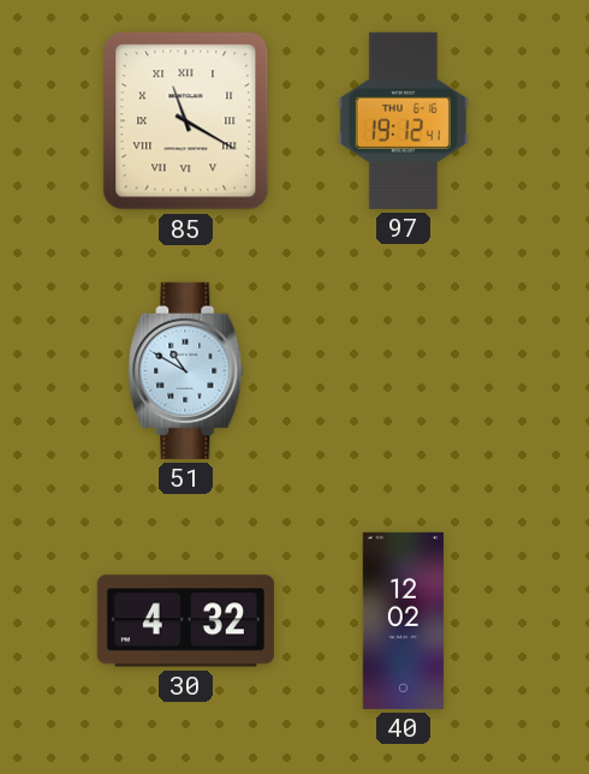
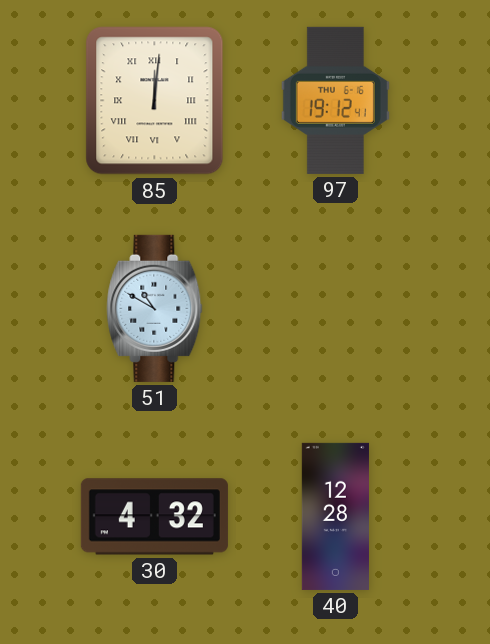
85: 11:20 -> 12:01 (155, 101)
40: 12:02 -> 12:28 (335, 516)
